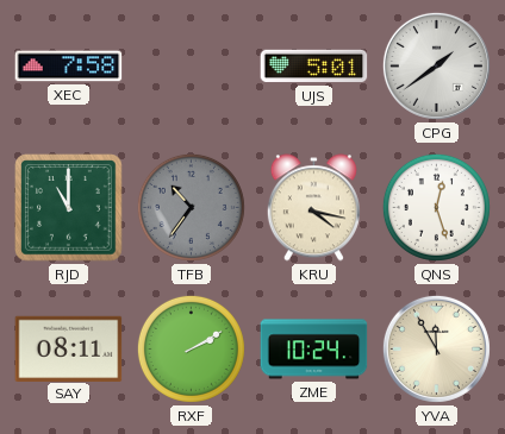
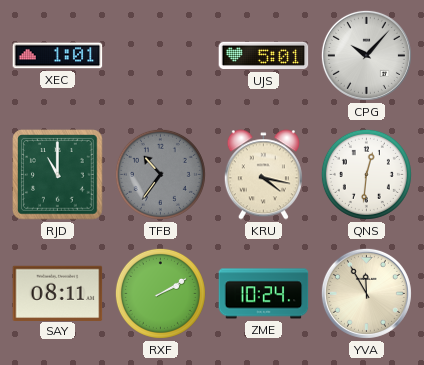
XEC: 7:58 -> 1:01 (58, 56)
CPG: 1:39 -> 10:07 (366, 55)
QNS: 12:27 -> 12:31 (366, 174)
